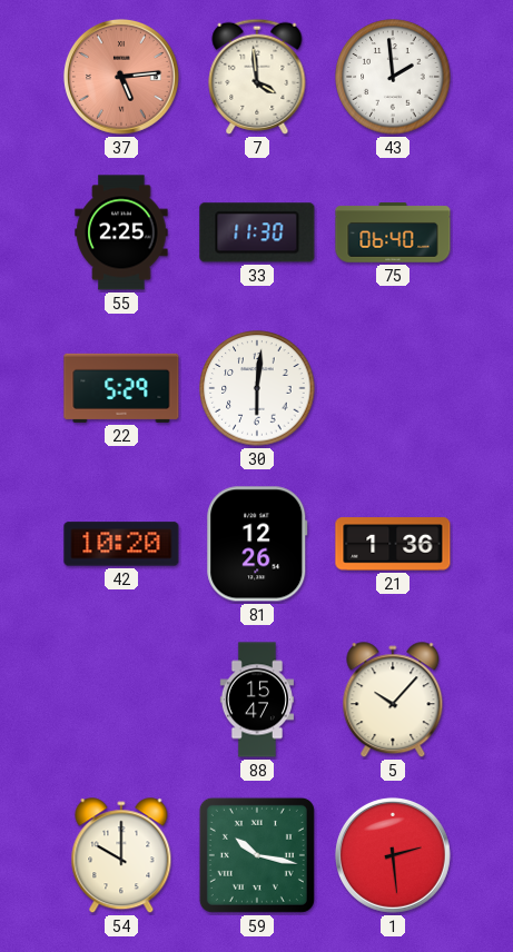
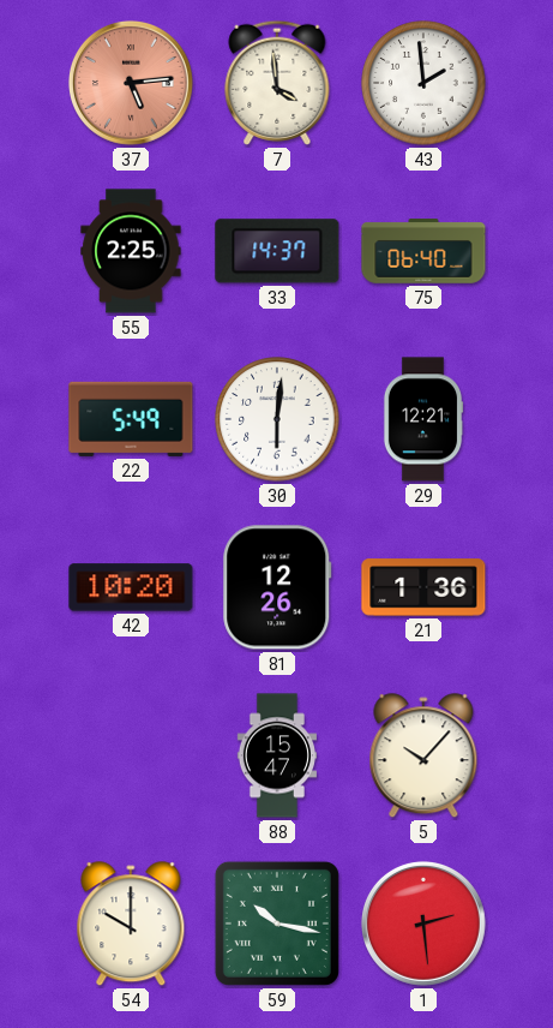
33: 11:30 -> 14:37 (277, 251)
22: 5:29 -> 5:49 (131, 419)
29: none -> 12:21 (423, 419)
